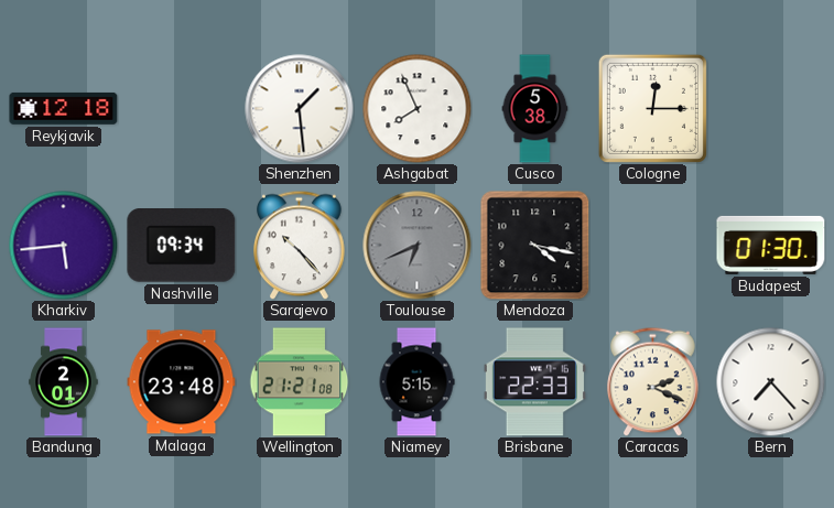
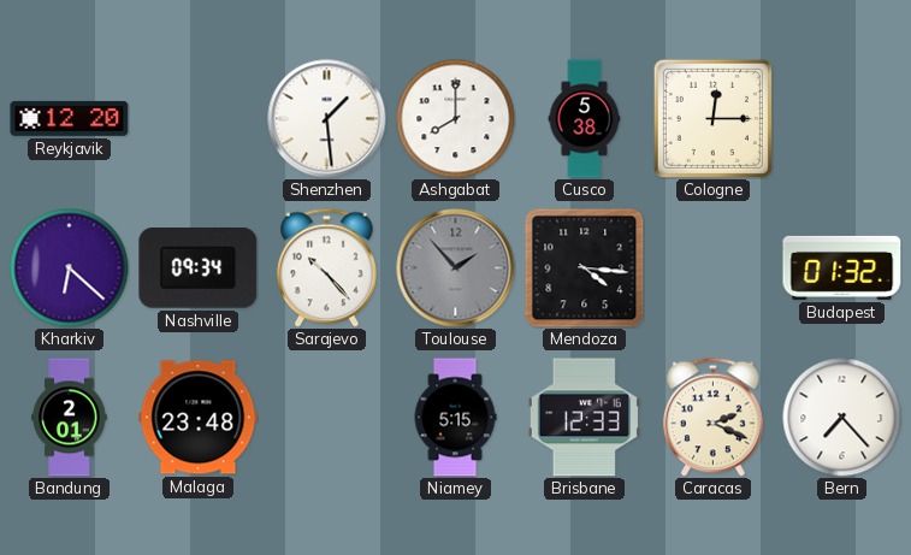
Reykjavik: 12:18 -> 12:20 (70, 118)
Ashgabat: 7:56 -> 8:00 (456, 119)
Kharkiv: 5:44 -> 6:22 (70, 268)
Toulouse: 6:41 -> 1:53 (456, 268)
Mendoza: 4:17 -> 4:16 (584, 267)
Budapest: 01:30 -> 01:32 (842, 267)
Wellington: 21:21 -> none (300, 382)
Brisbane: 22:33 -> 12:33 (584, 418)
